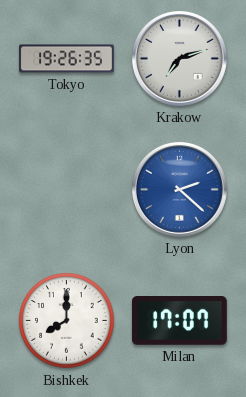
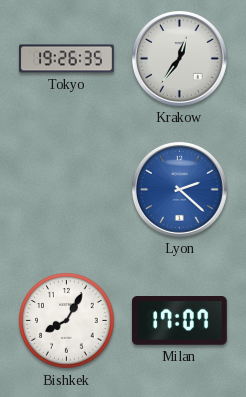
Krakow: 7:12 -> 12:36 (179, 58)
Bishkek: 8:00 -> 8:05 (67, 321)
